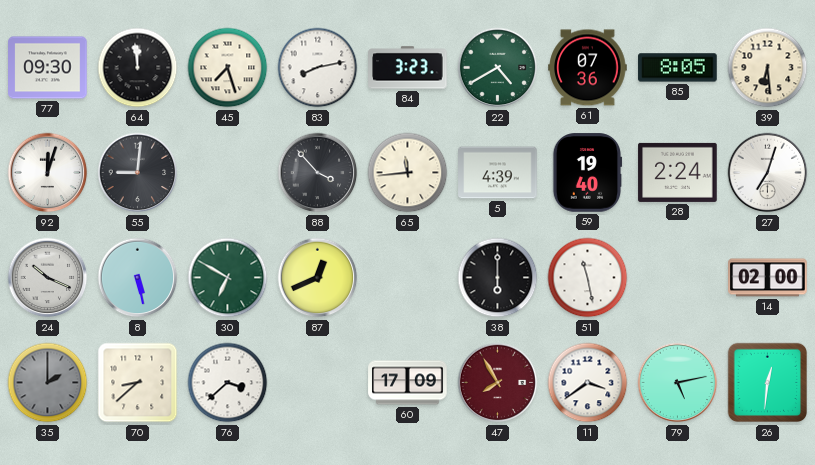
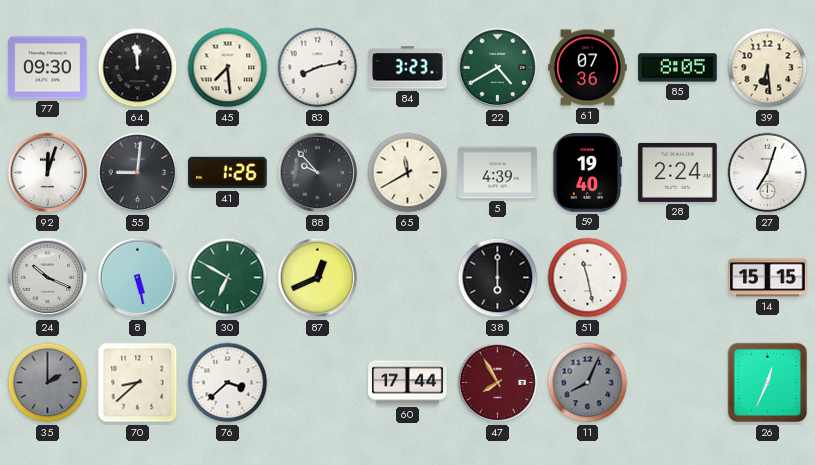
45: 7:27 -> 7:29 (228, 68)
41: none -> 1:26 (228, 173)
88: 3:53 -> 9:53 (318, 173)
65: 11:44 -> 11:40 (408, 173)
14: 02:00 -> 15:15 (768, 278)
60: 17:09 -> 17:44 (408, 383)
11: 3:39 -> 8:04 (588, 383)
11 dial: white -> grey (588, 383)
79: 5:13 -> none (678, 383)
26: 12:31 -> 12:34 (768, 383)
